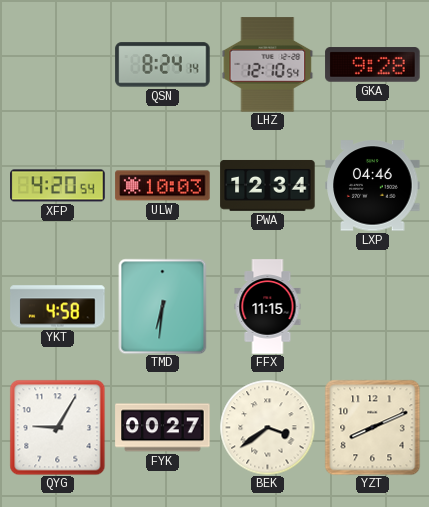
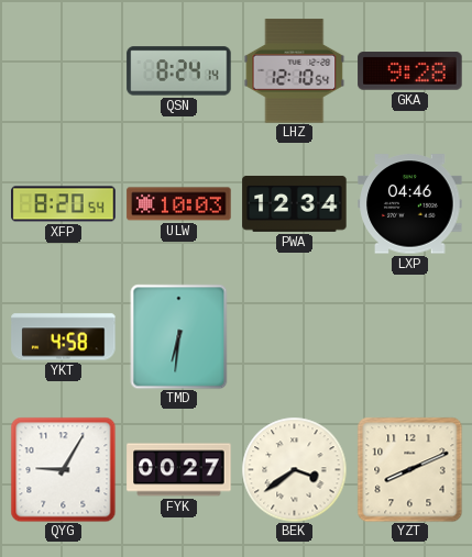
XFP: 4:20 -> 8:20 (64, 204)
FFX: 11:15 -> none (268, 307)
